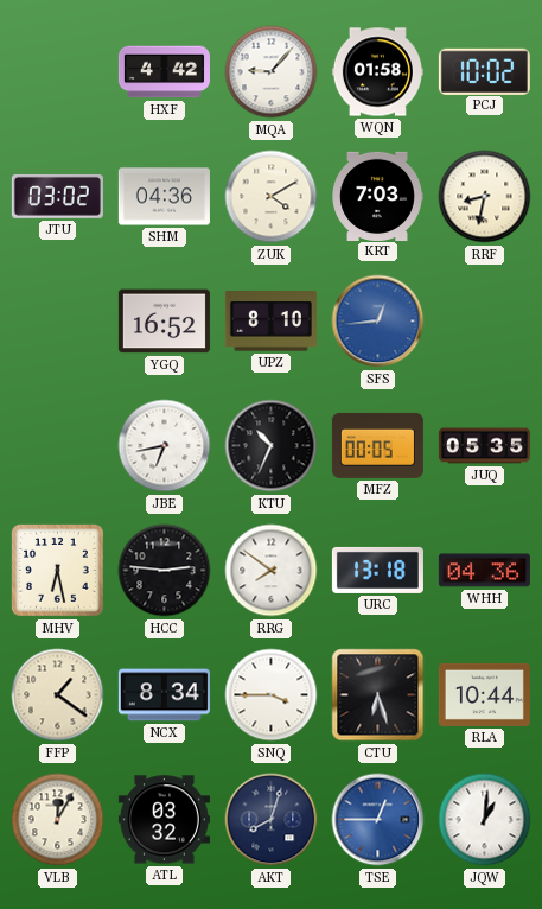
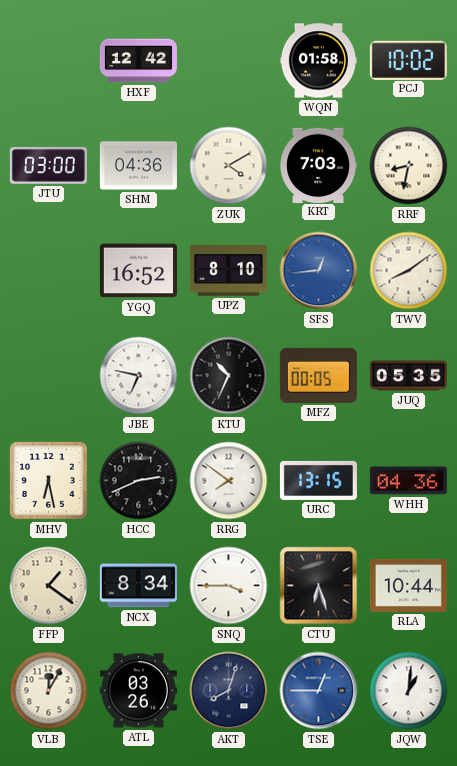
HXF: 4:42 -> 12:42 (138, 61)
MQA: 9:07 -> none (272, 72)
JTU: 03:02 -> 03:00 (48, 166)
TWV: none -> 8:09 (409, 271)
JBE: 6:43 -> 6:47 (139, 376)
HCC: 2:46 -> 2:41 (139, 481)
URC: 13:18 -> 13:15 (318, 480)
ATL: 03:32 -> 03:26 (138, 691)
